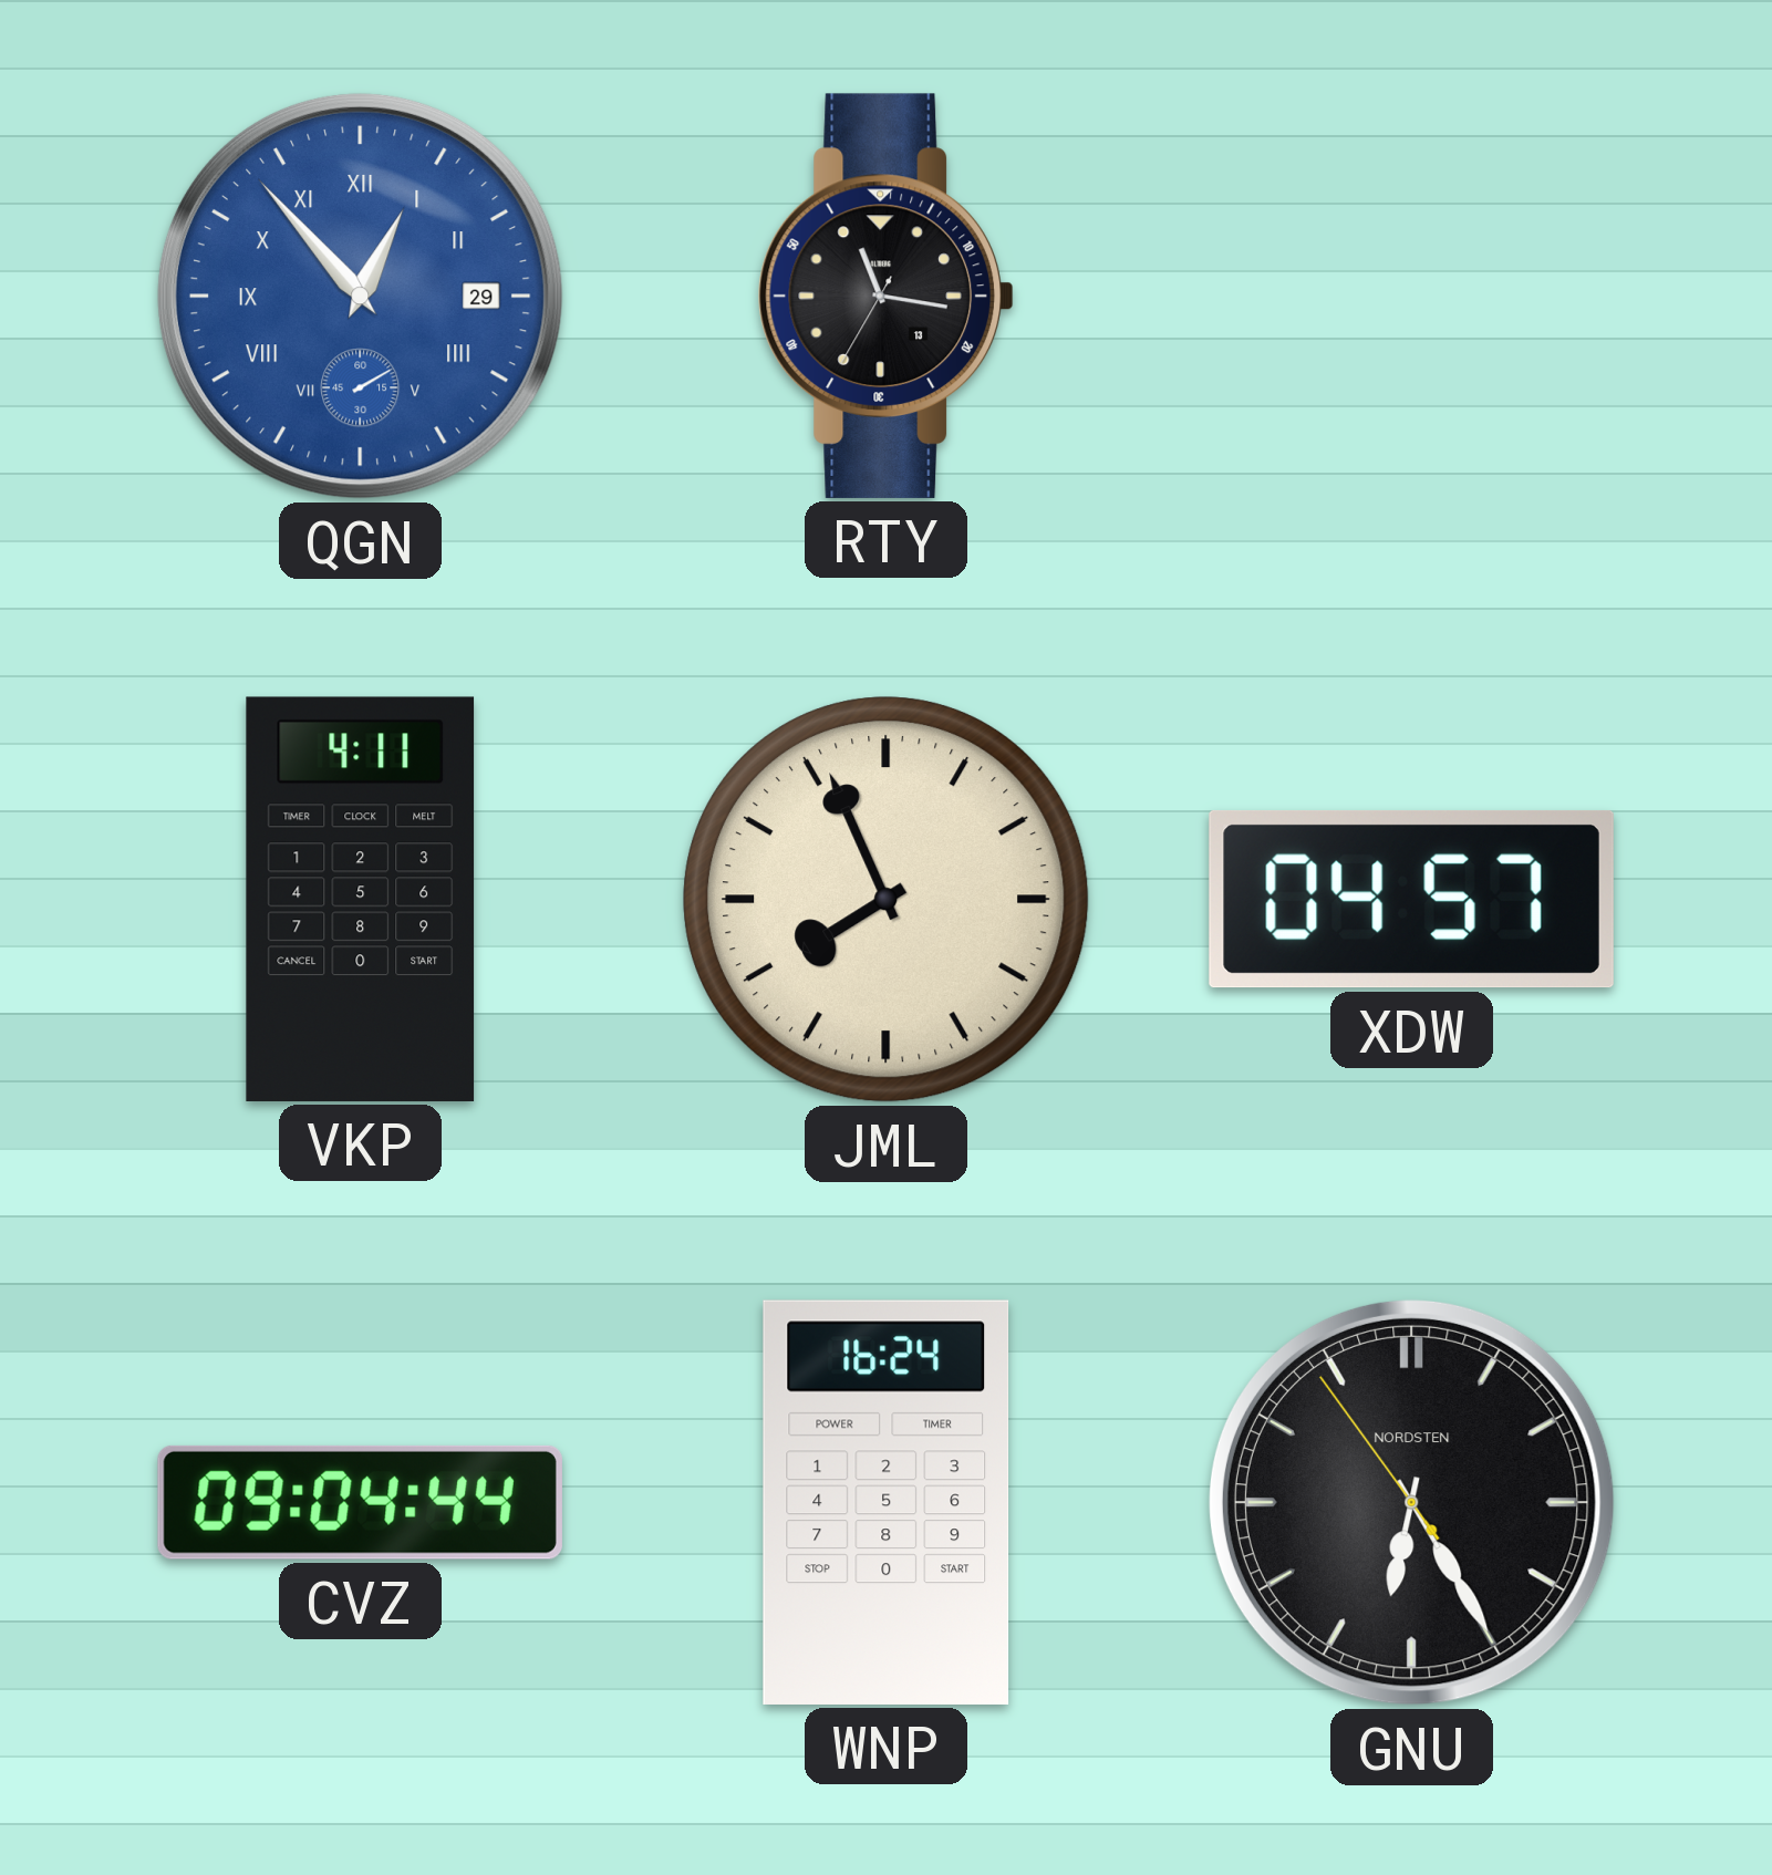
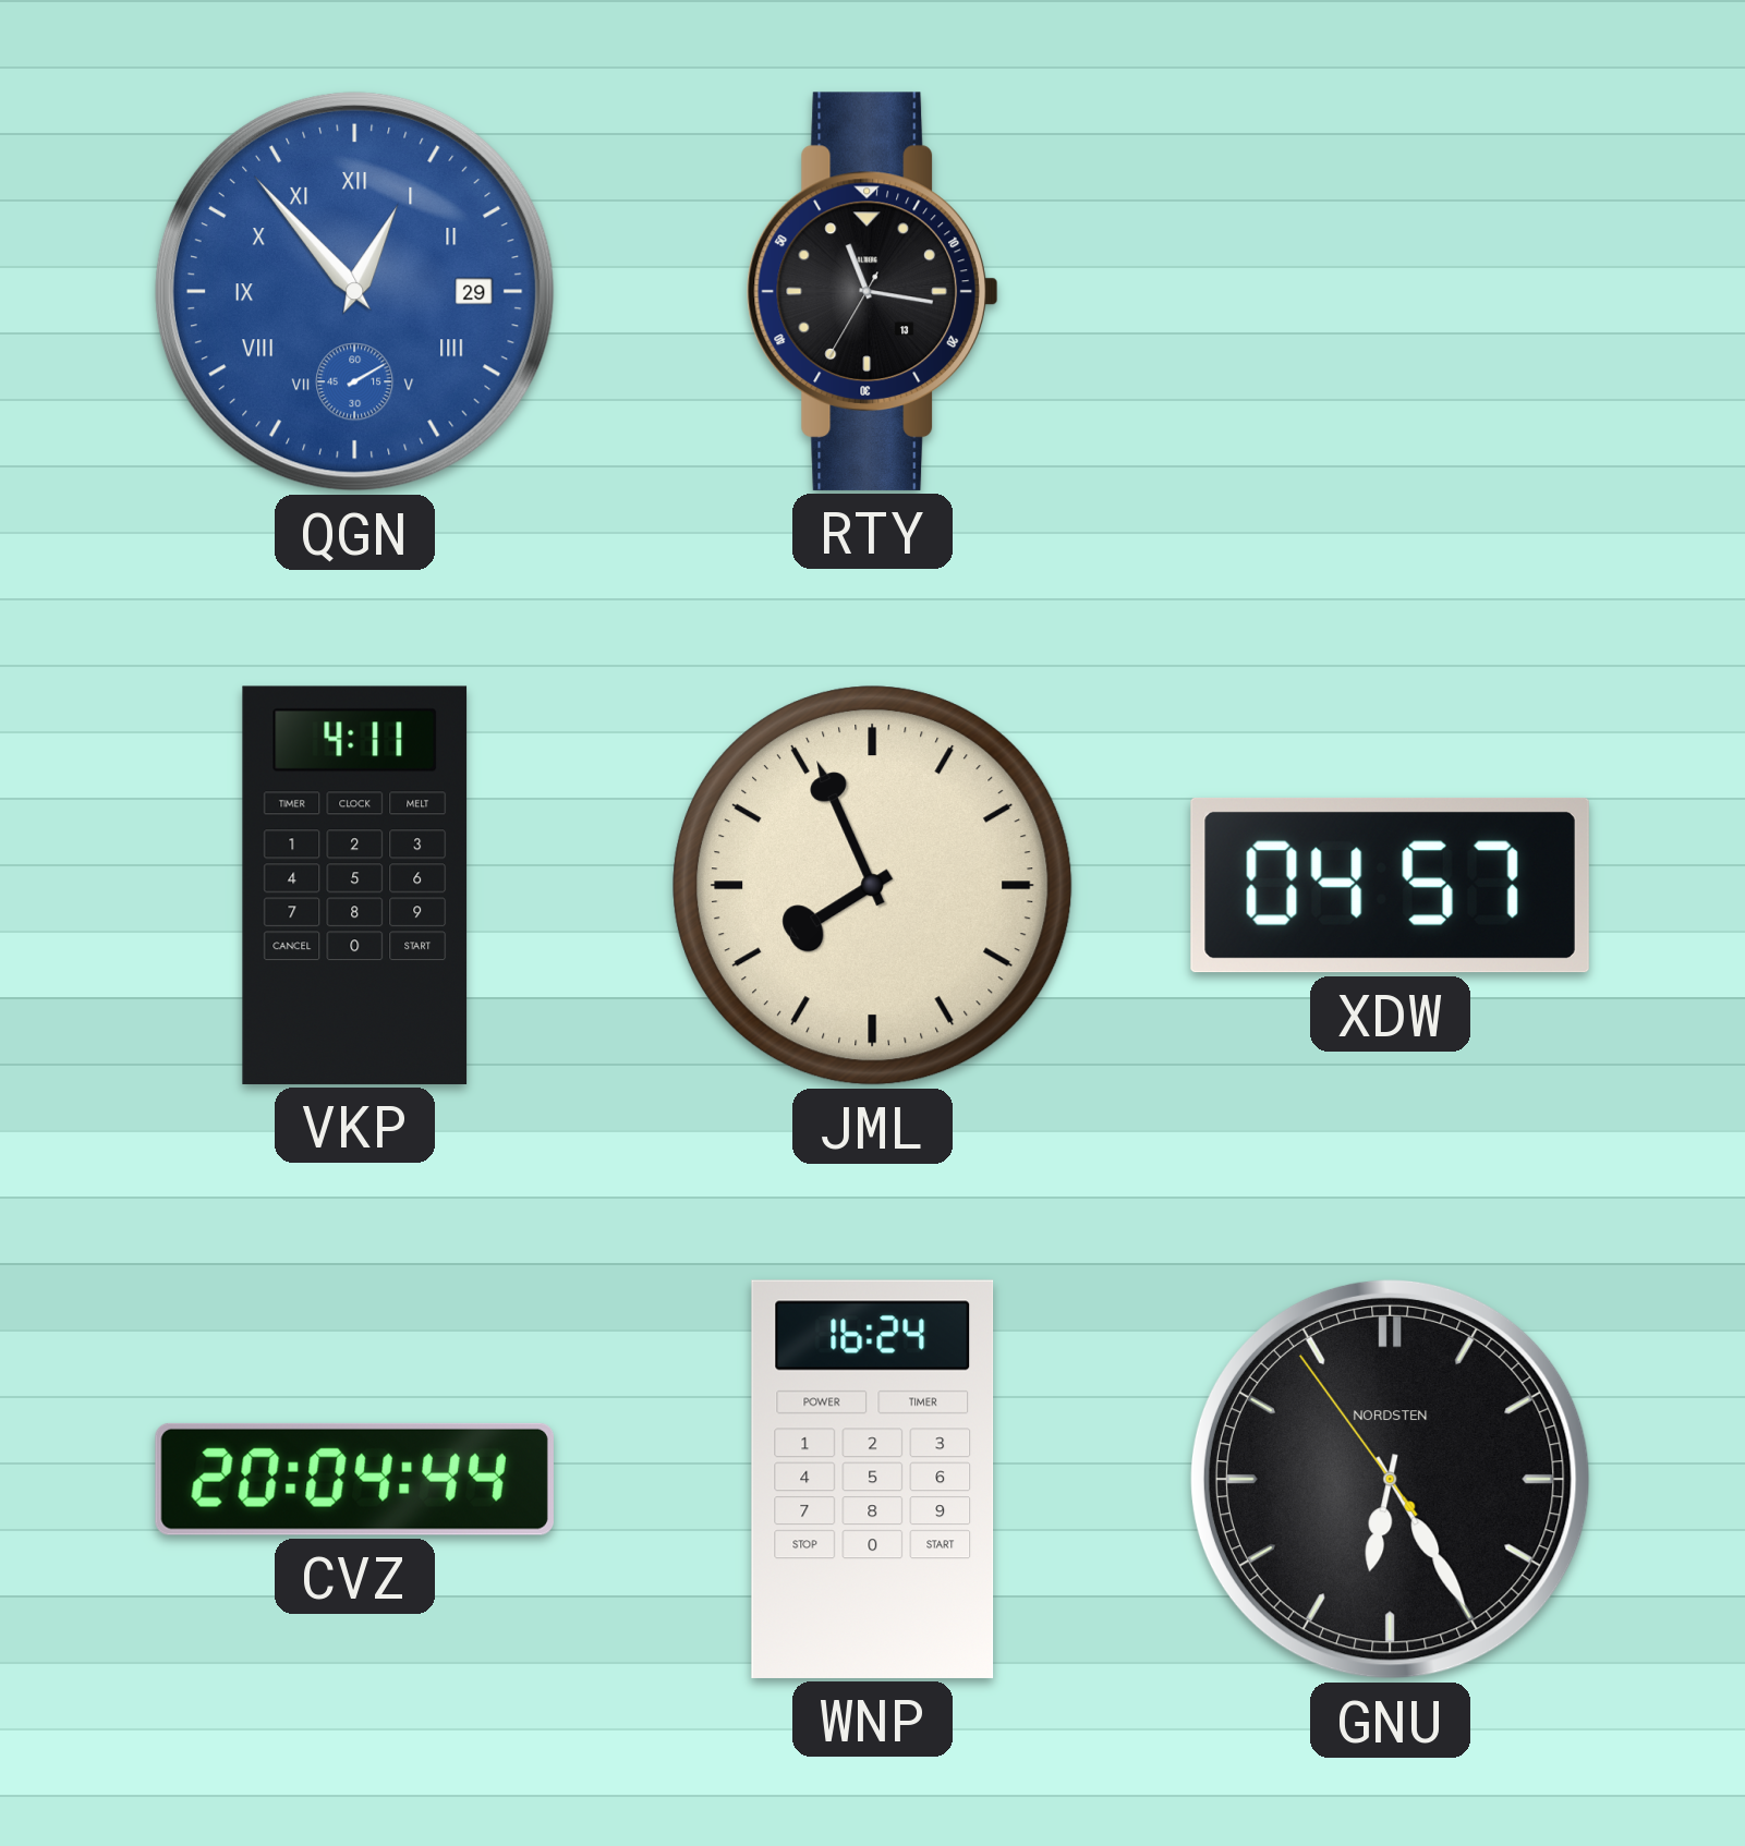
CVZ: 09:04 -> 20:04 (354, 1479)
